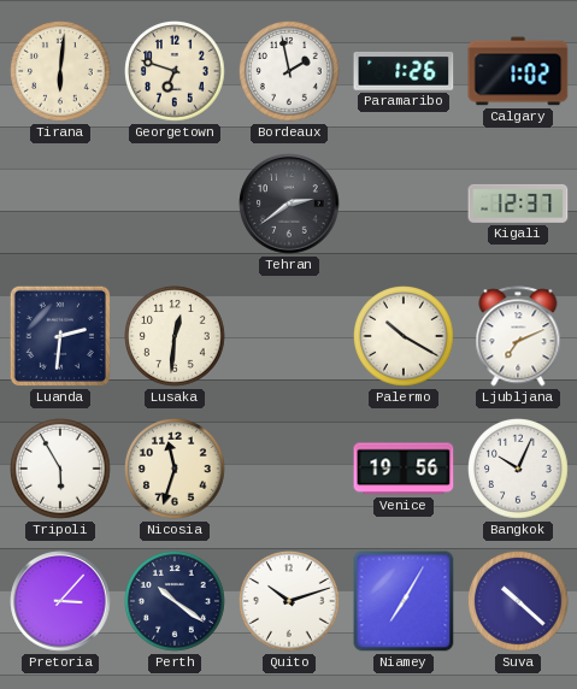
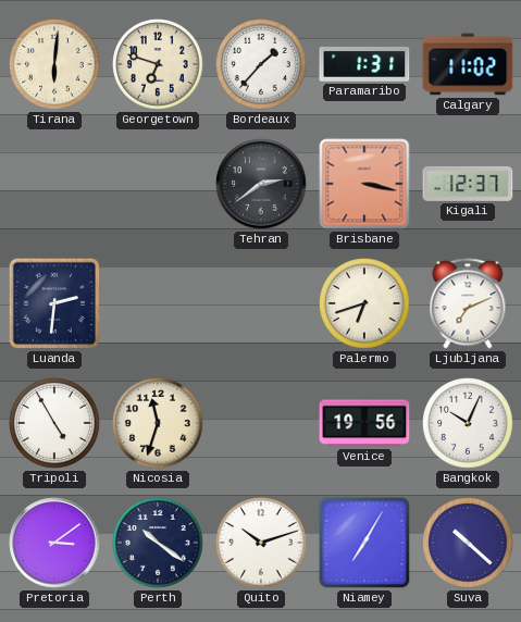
Bordeaux: 1:58 -> 1:37 (262, 65)
Paramaribo: 1:26 -> 1:31 (364, 64)
Calgary: 1:02 -> 11:02 (468, 64)
Brisbane: none -> 3:17 (364, 184)
Lusaka: 12:31 -> none (176, 337)
Palermo: 10:20 -> 6:42 (365, 304)
Tripoli: 5:55 -> 4:55 (55, 424)
Pretoria: 3:07 -> 3:09 (54, 543)
